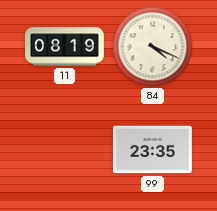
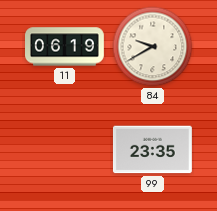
11: 08:19 -> 06:19 (65, 47)
84: 4:19 -> 9:40 (153, 47)
